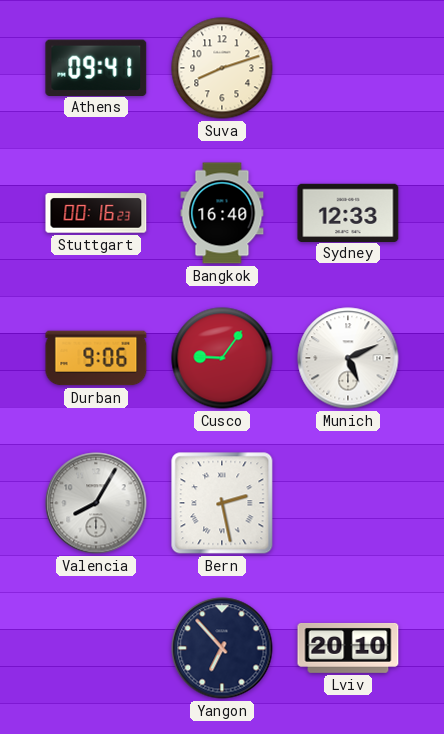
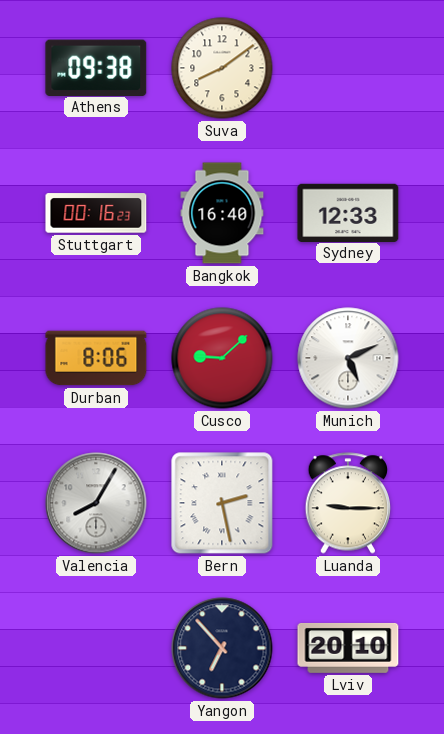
Athens: 09:41 -> 09:38 (96, 67)
Suva: 8:12 -> 8:09 (222, 68)
Durban: 9:06 -> 8:06 (96, 358)
Cusco: 9:06 -> 9:08 (222, 358)
Luanda: none -> 9:15 (347, 503)
